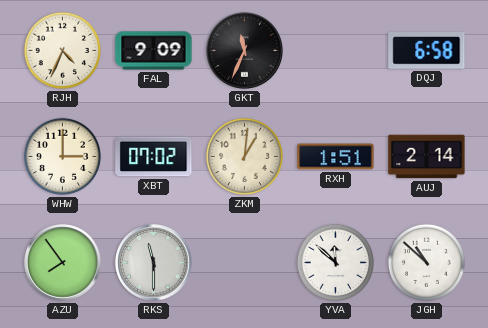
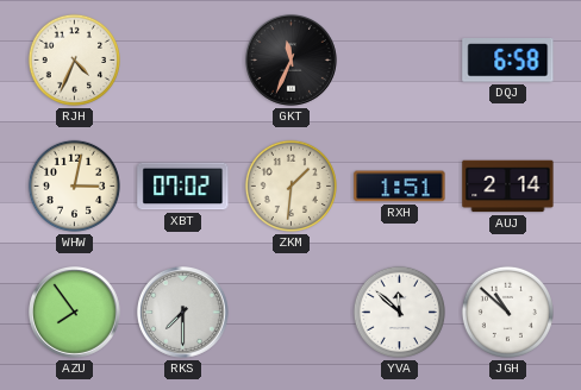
FAL: 9:09 -> none (154, 51)
WHW: 3:00 -> 3:02 (74, 185)
ZKM: 1:01 -> 1:31 (290, 185)
RKS: 11:30 -> 7:30 (183, 313)
